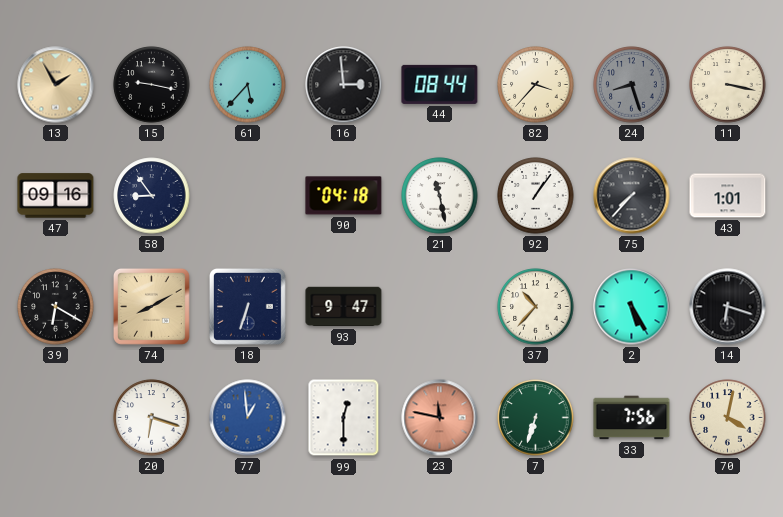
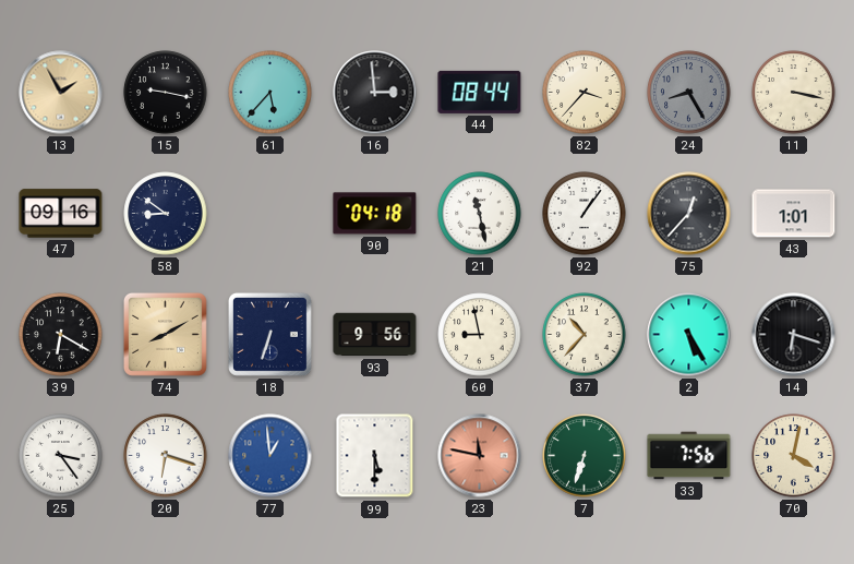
24: 8:27 -> 8:25 (689, 93)
58: 8:54 -> 8:51 (166, 214)
75: 7:37 -> 12:37 (689, 214)
93: 9:47 -> 9:56 (375, 335)
60: none -> 8:58 (480, 335)
25: none -> 3:24 (61, 456)
99: 12:30 -> 5:30 (375, 456)
